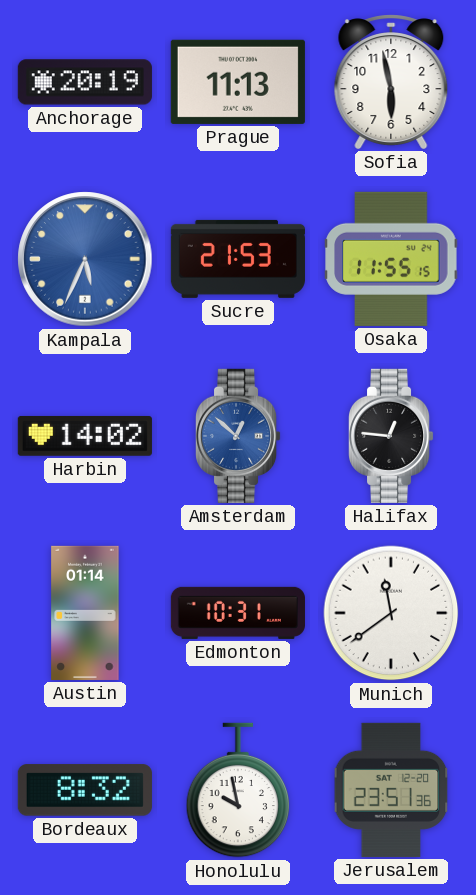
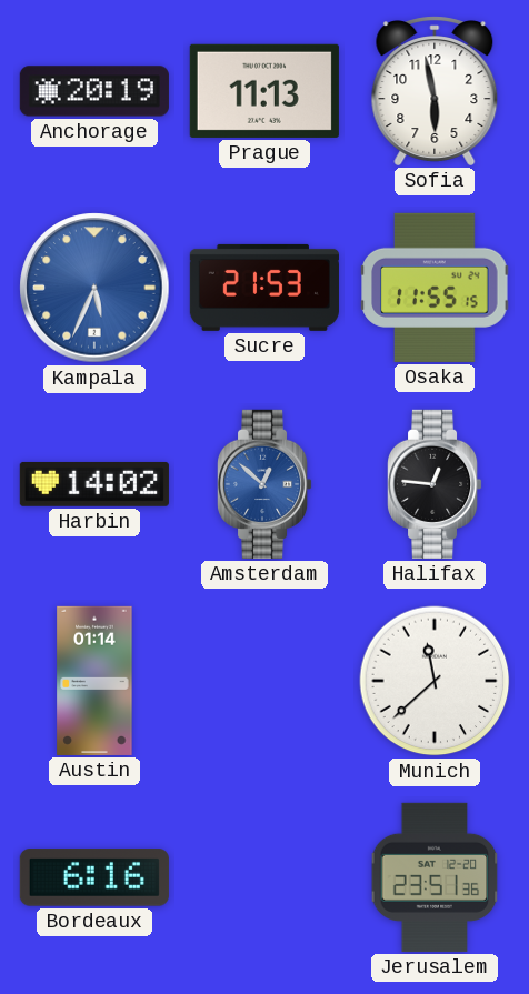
Edmonton: 10:31 -> none (238, 613)
Munich: 11:39 -> 11:38 (435, 681)
Bordeaux: 8:32 -> 6:16 (94, 877)
Honolulu: 9:58 -> none (238, 790)
